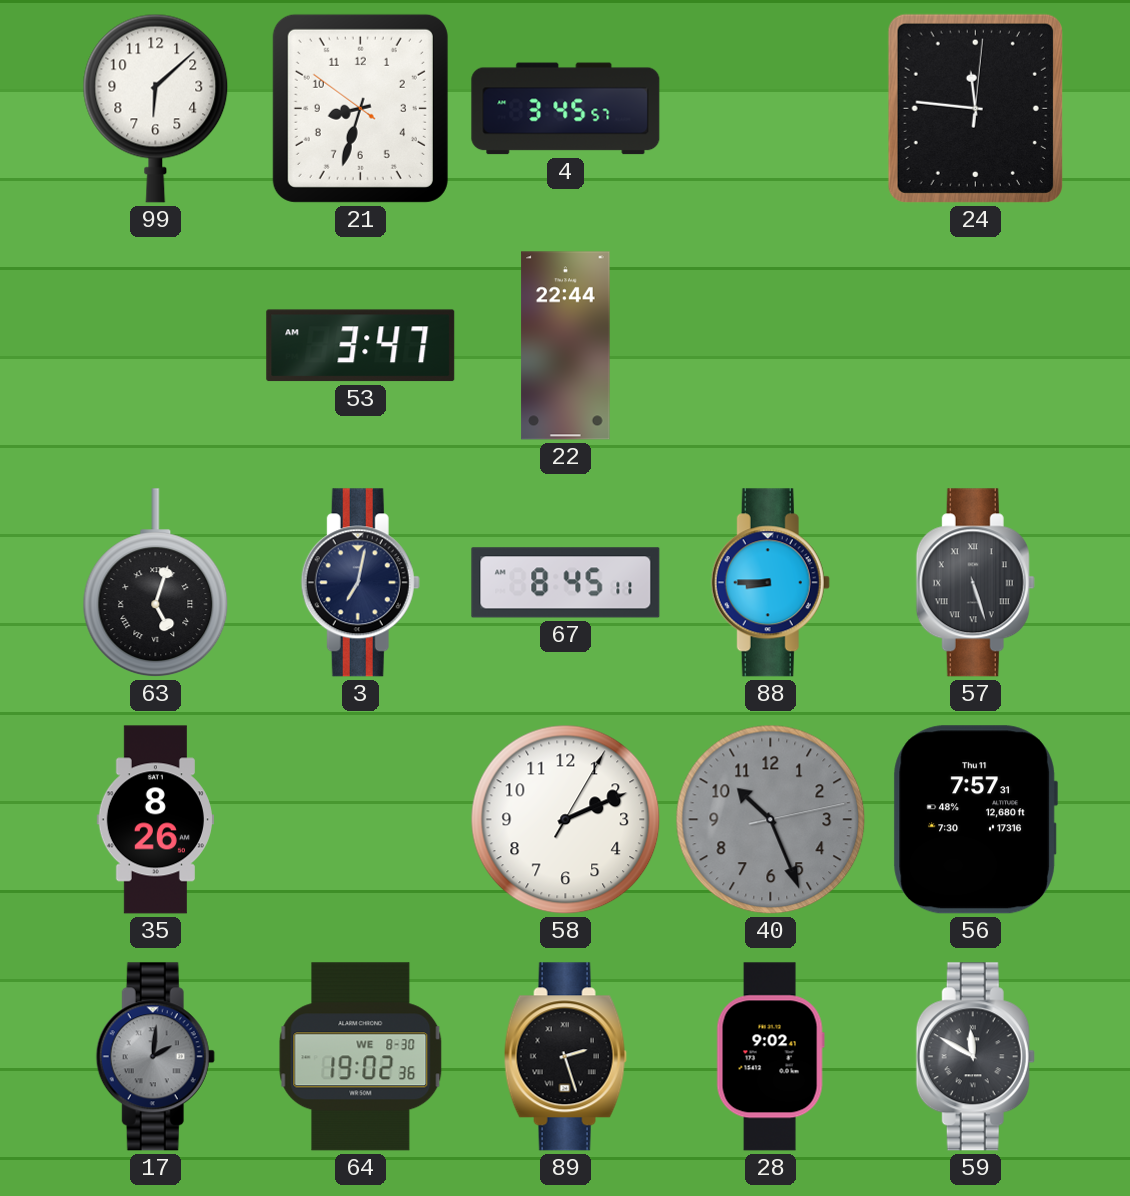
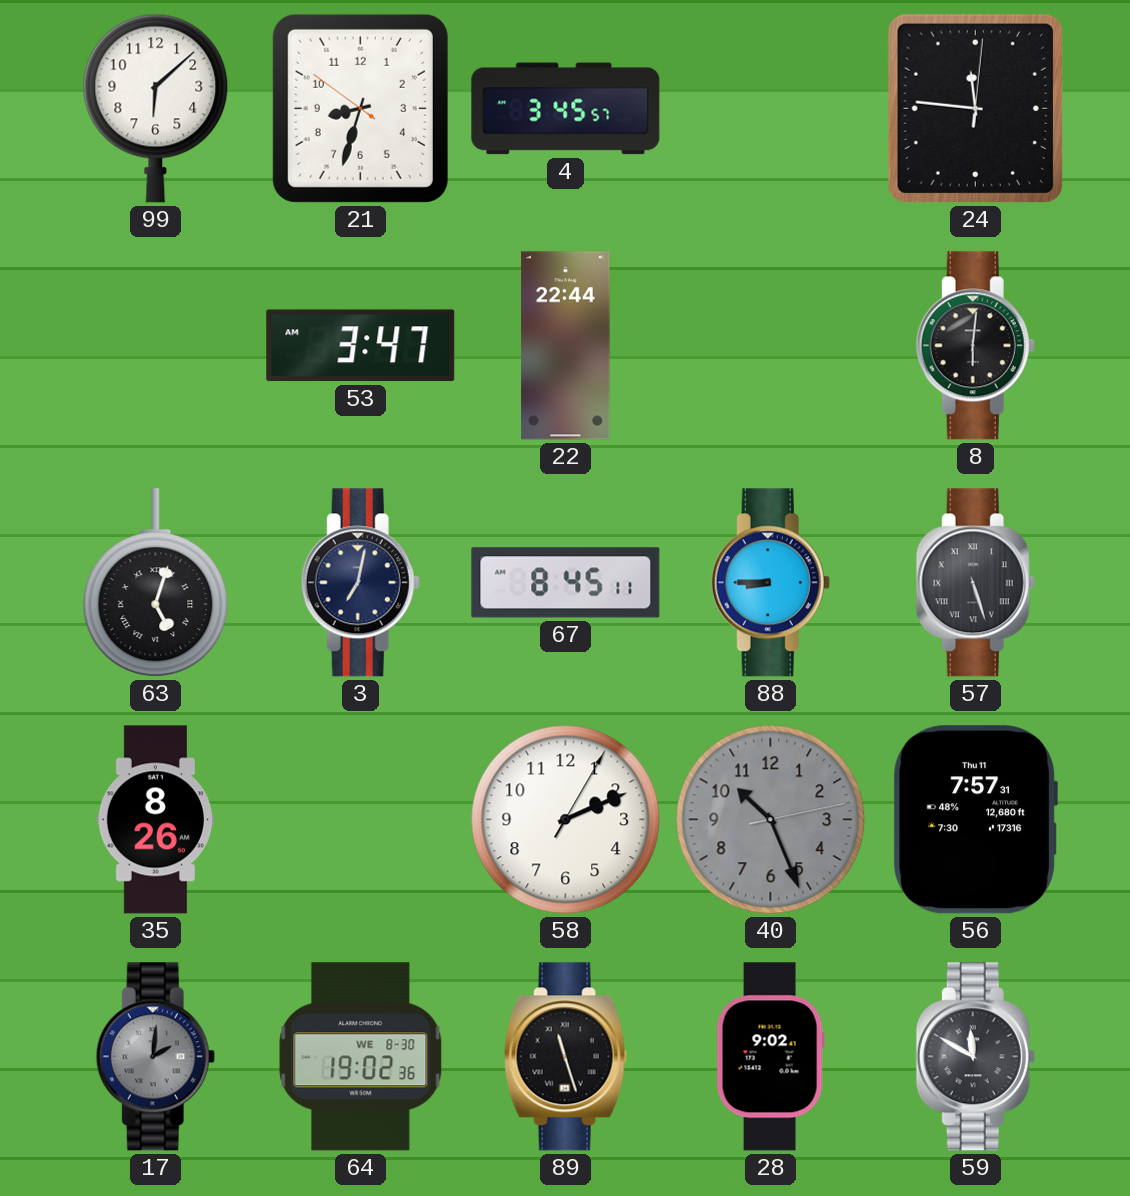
8: none -> 6:01 (975, 346)
89: 2:27 -> 11:27 (565, 1057)
